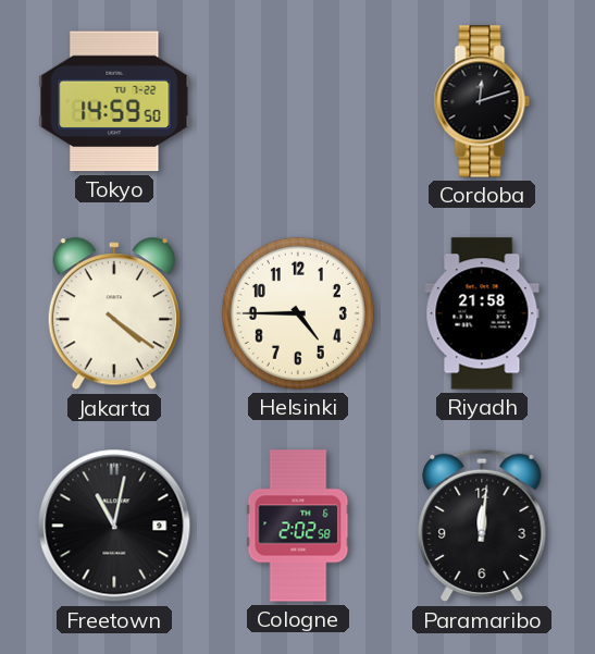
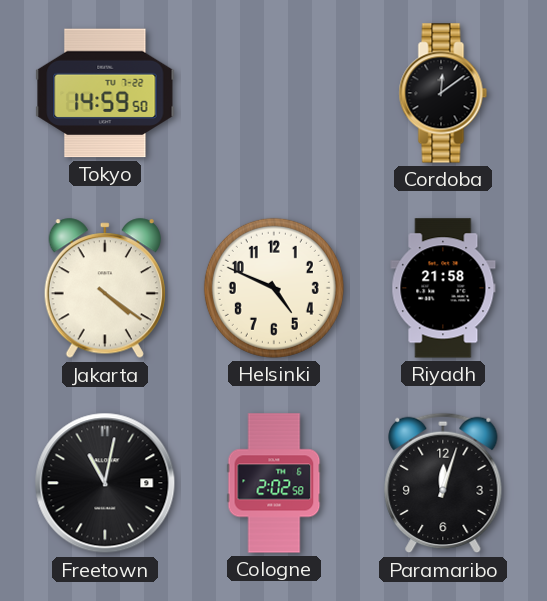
Cordoba: 12:12 -> 12:09 (443, 93)
Helsinki: 4:45 -> 4:49 (274, 288)
Paramaribo: 12:01 -> 12:03 (443, 483)
